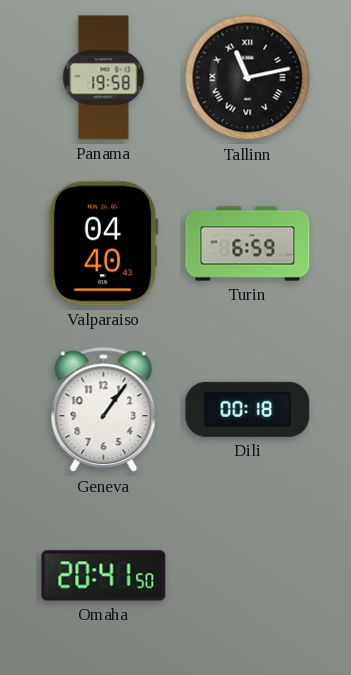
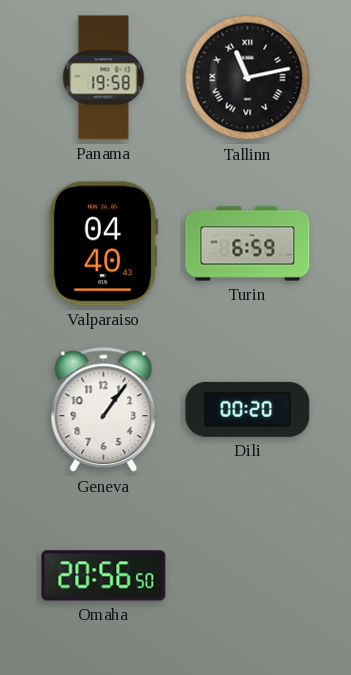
Dili: 00:18 -> 00:20 (248, 409)
Omaha: 20:41 -> 20:56 (104, 576)
